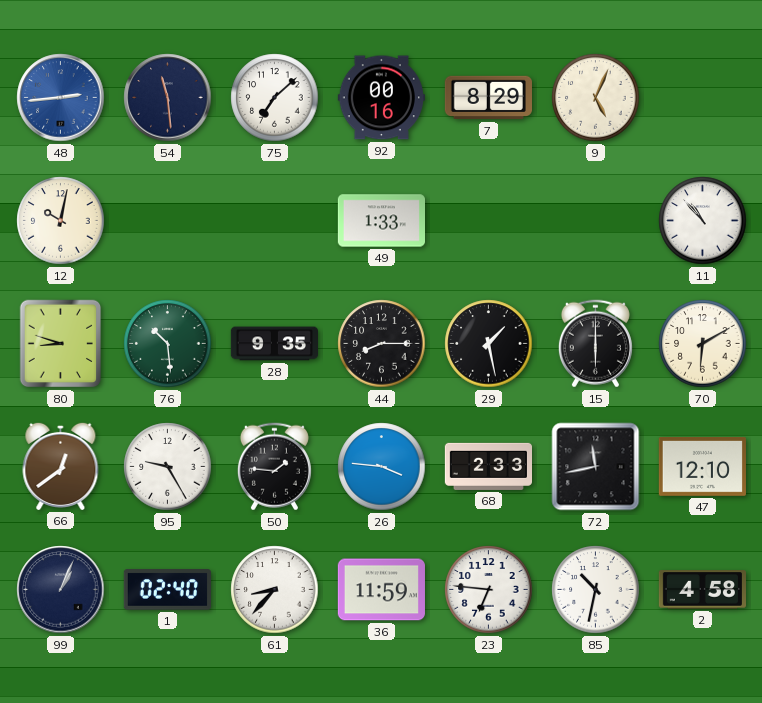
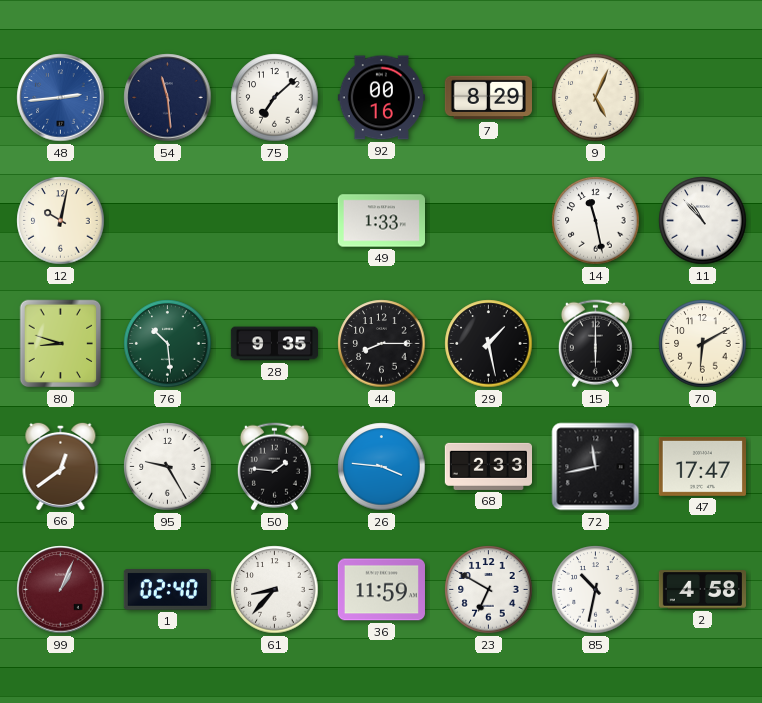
14: none -> 11:28 (596, 221)
47: 12:10 -> 17:47 (702, 467)
99 dial: navy -> burgundy (61, 590)
23: 6:46 -> 6:50 (489, 590)
